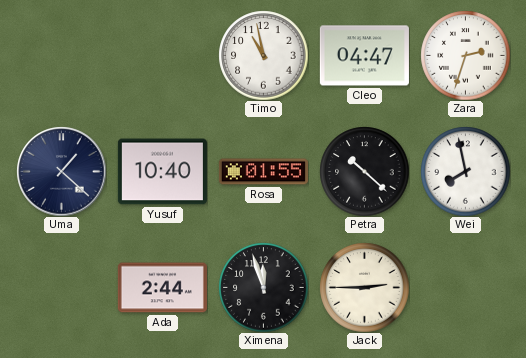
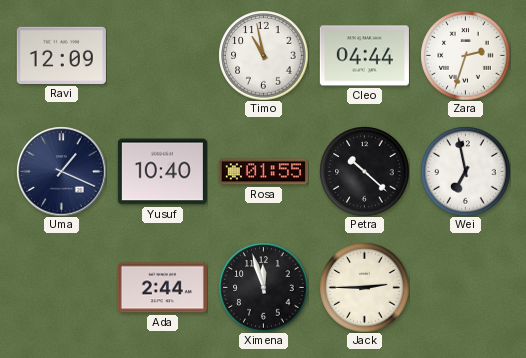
Ravi: none -> 12:09 (61, 55)
Cleo: 04:47 -> 04:44 (364, 56)
Uma: 1:22 -> 1:19 (61, 171)
Wei: 7:58 -> 6:58 (465, 171)
